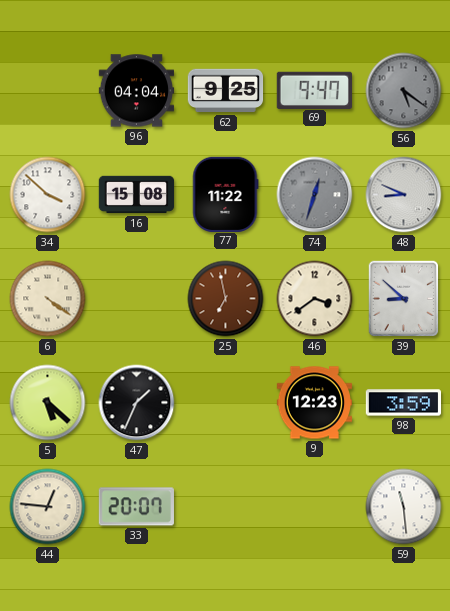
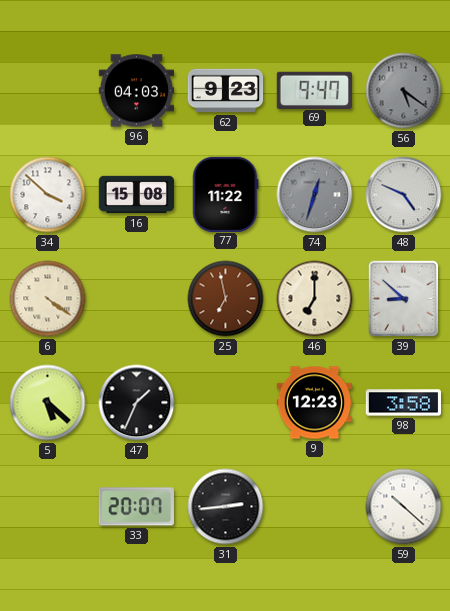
96: 04:04 -> 04:03 (137, 91)
62: 9:25 -> 9:23 (226, 91)
48: 8:49 -> 4:49 (404, 195)
46: 3:39 -> 7:00 (315, 299)
98: 3:59 -> 3:58 (404, 403)
44: 12:46 -> none (48, 507)
31: none -> 2:44 (226, 507)
59: 11:29 -> 10:22 (404, 507)
